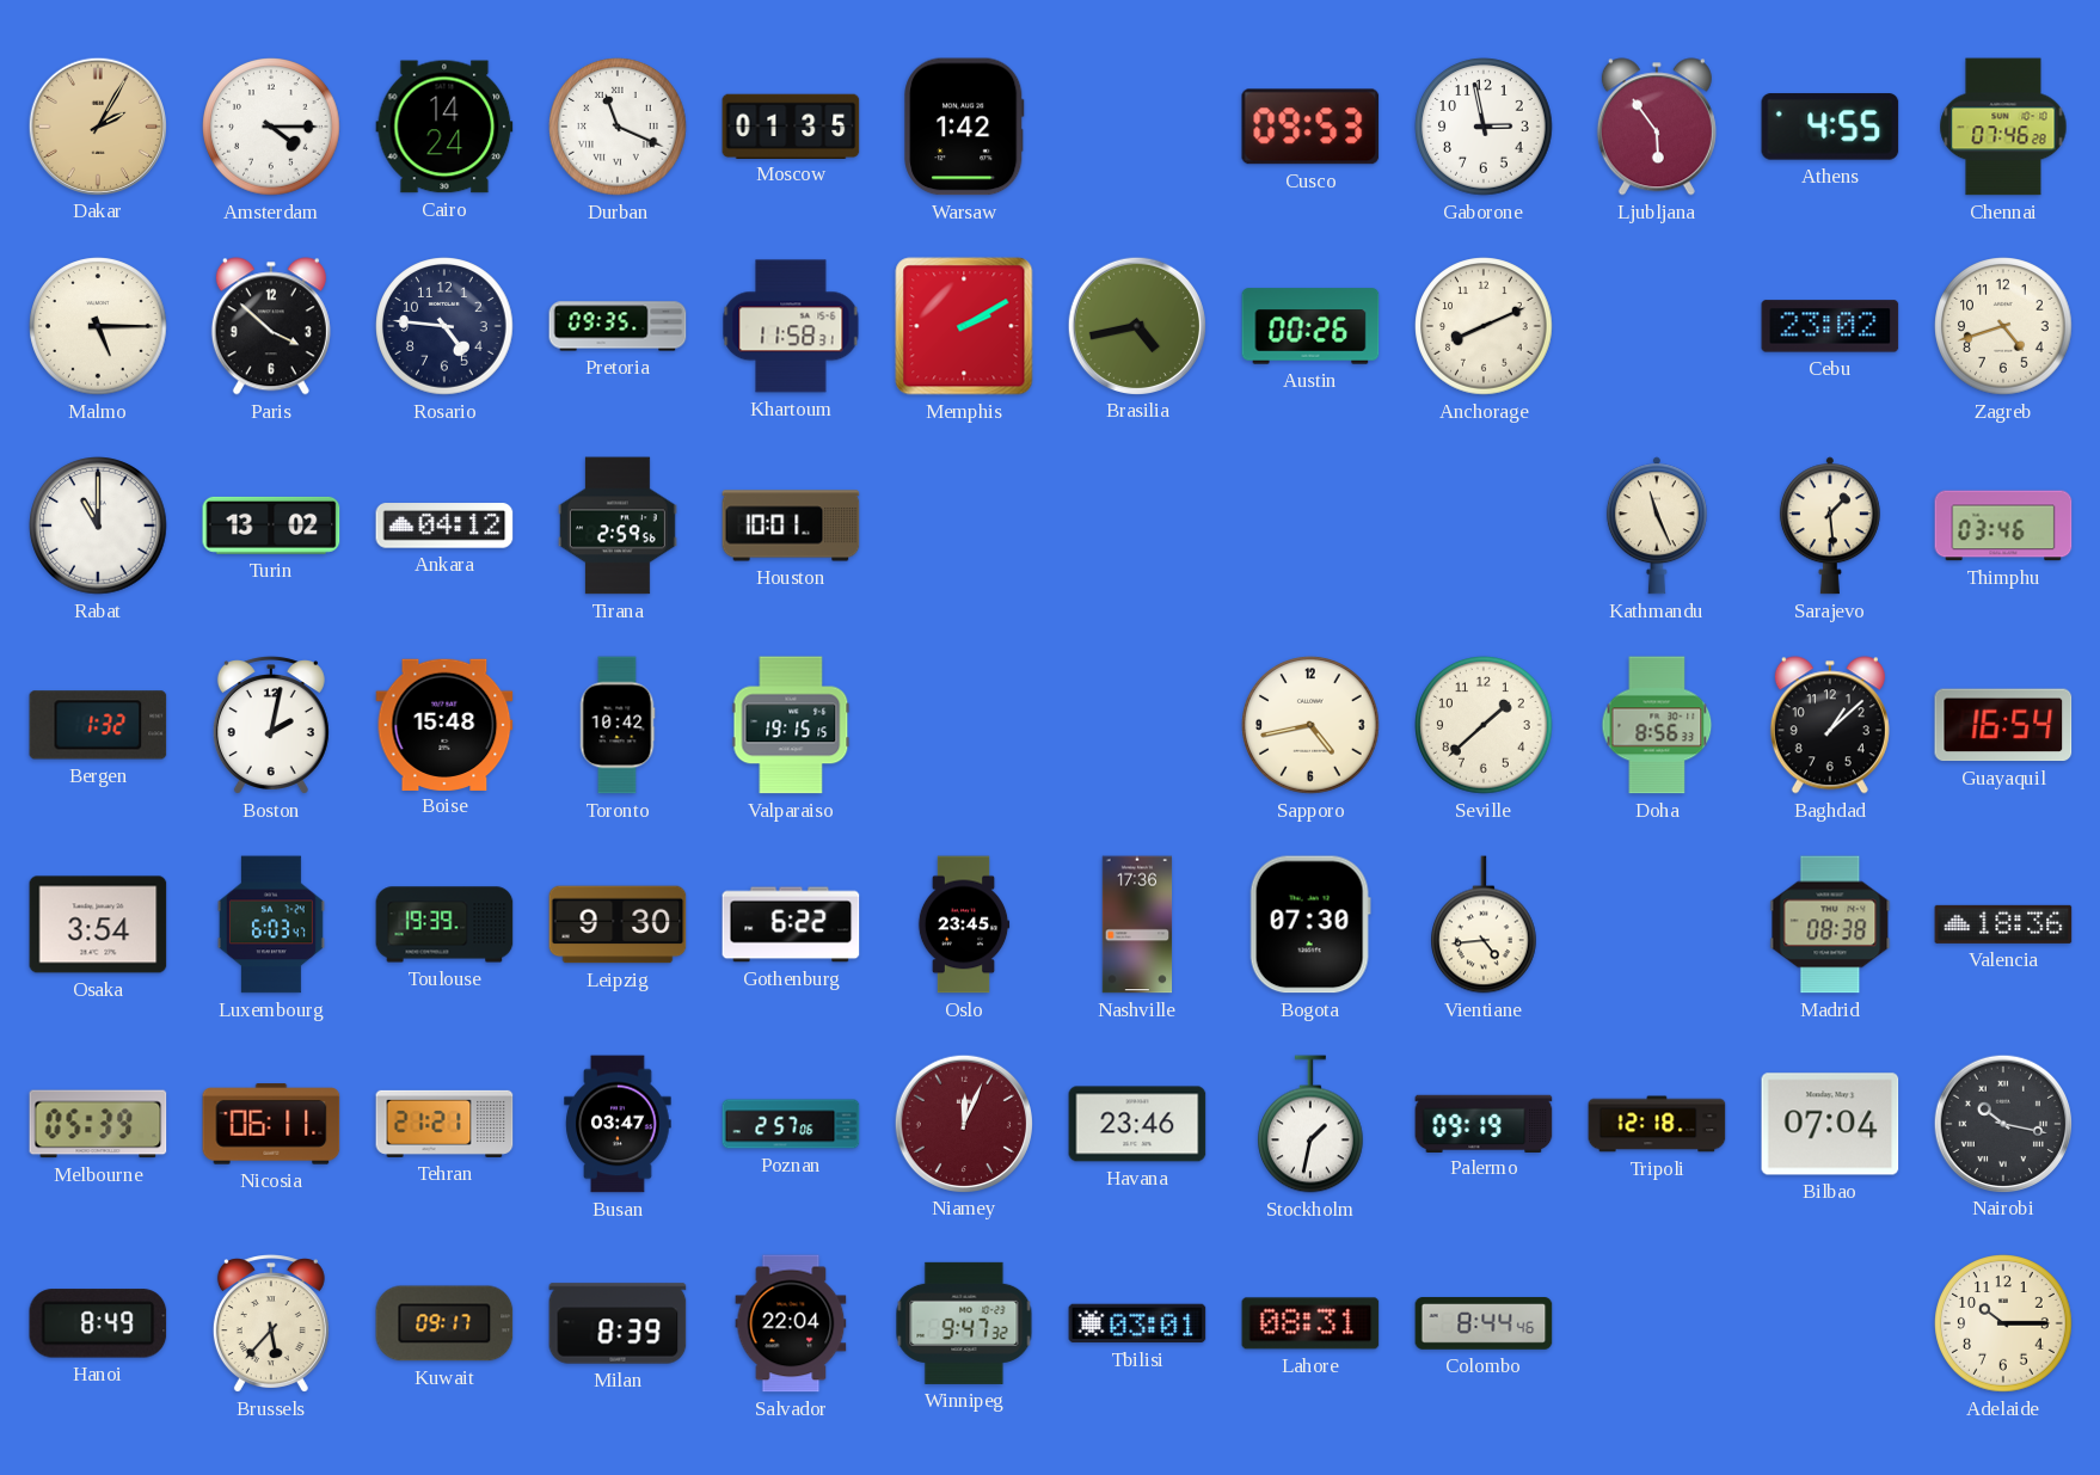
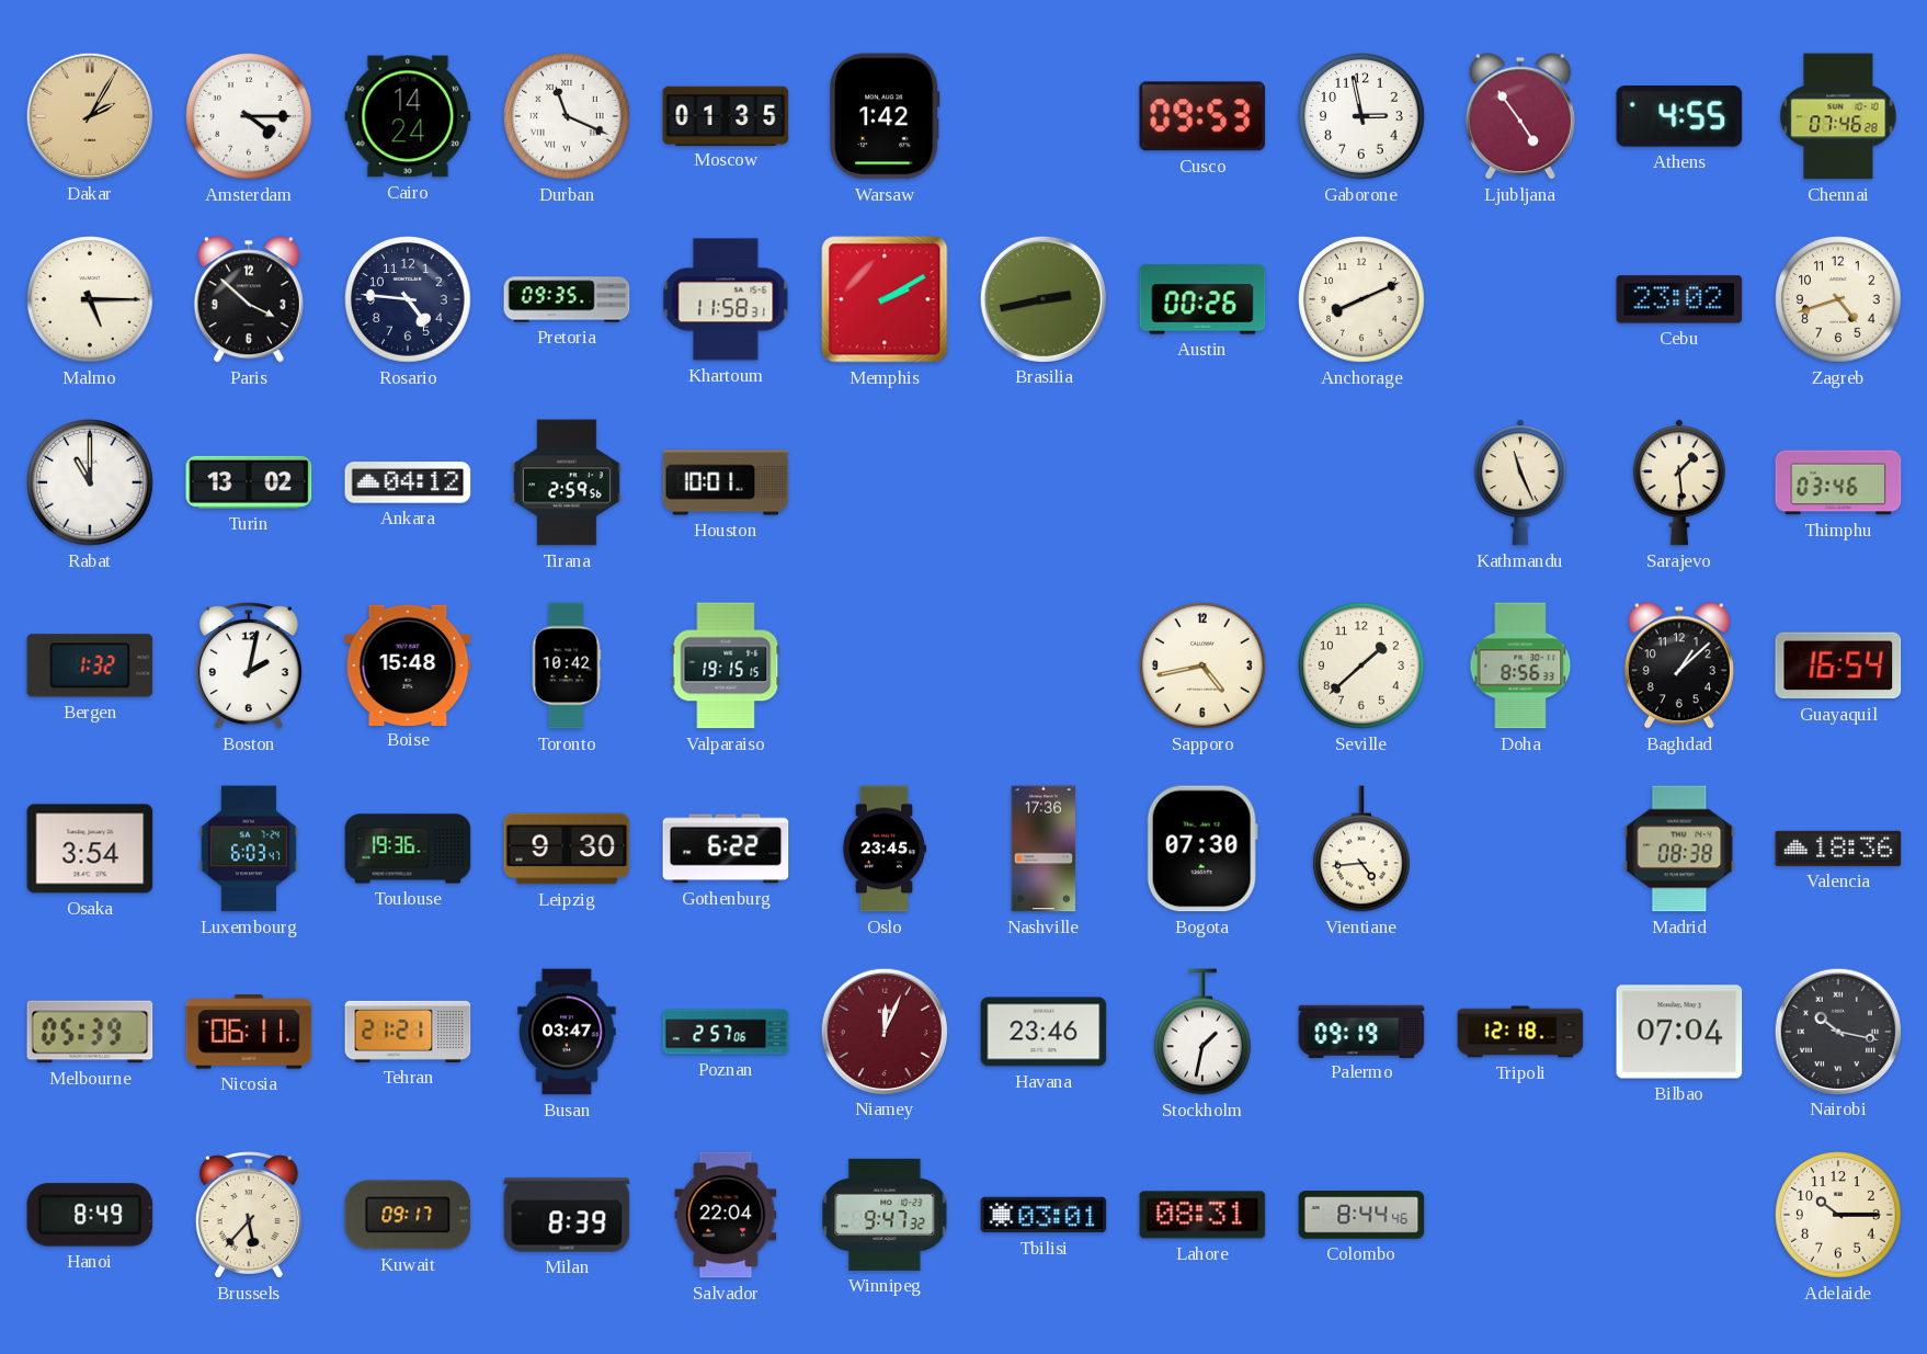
Ljubljana: 5:54 -> 4:54 (1520, 116)
Brasilia: 4:43 -> 2:43 (1042, 298)
Toulouse: 19:39 -> 19:36 (408, 849)
